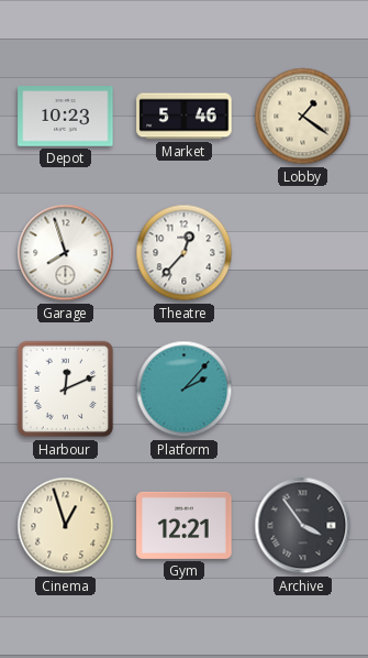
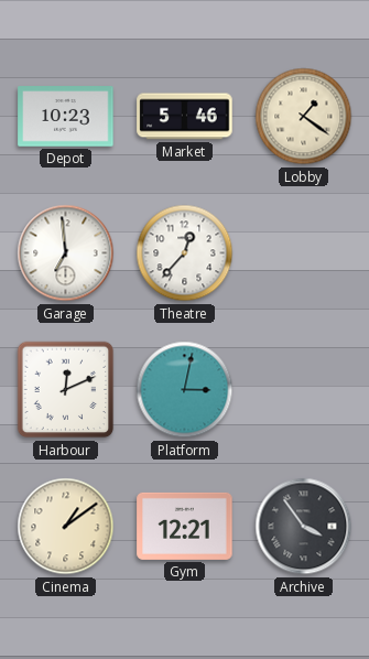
Garage: 7:57 -> 6:59 (66, 253)
Platform: 2:07 -> 3:02 (185, 390)
Cinema: 12:57 -> 1:09 (66, 527)
